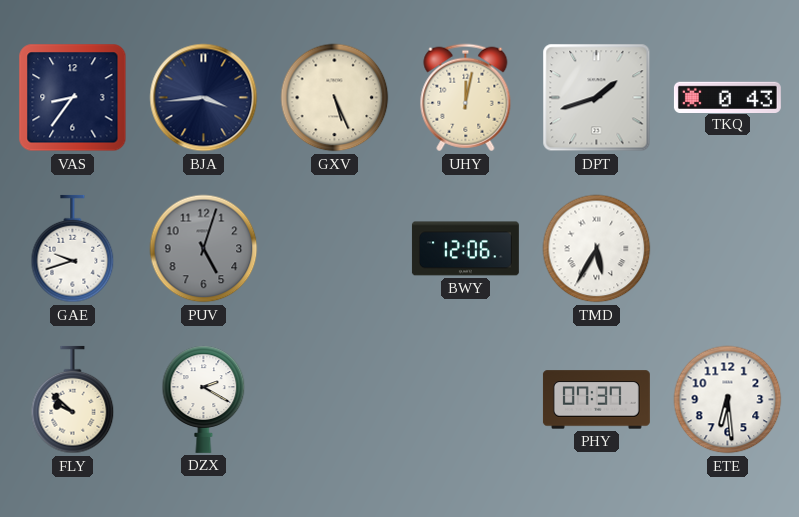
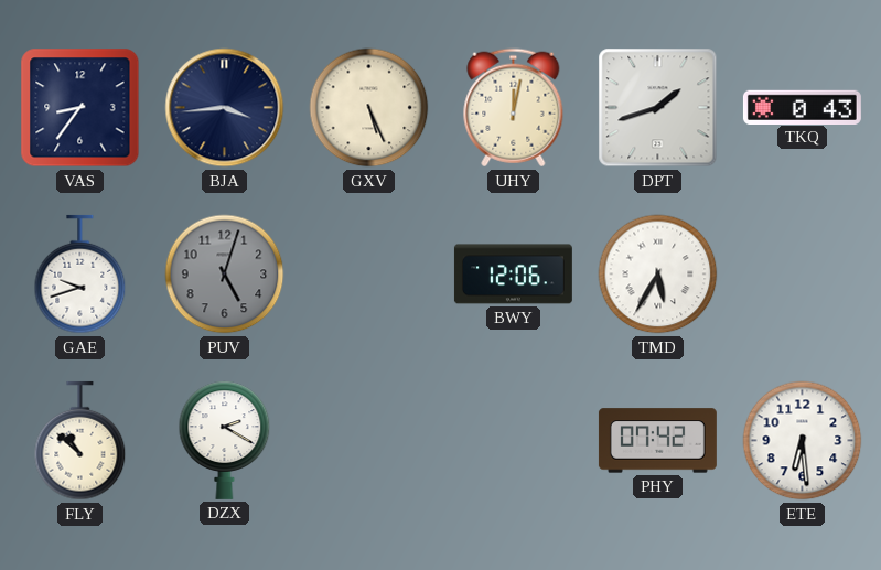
FLY: 9:52 -> 10:52 (80, 441)
PHY: 07:37 -> 07:42 (657, 441)
